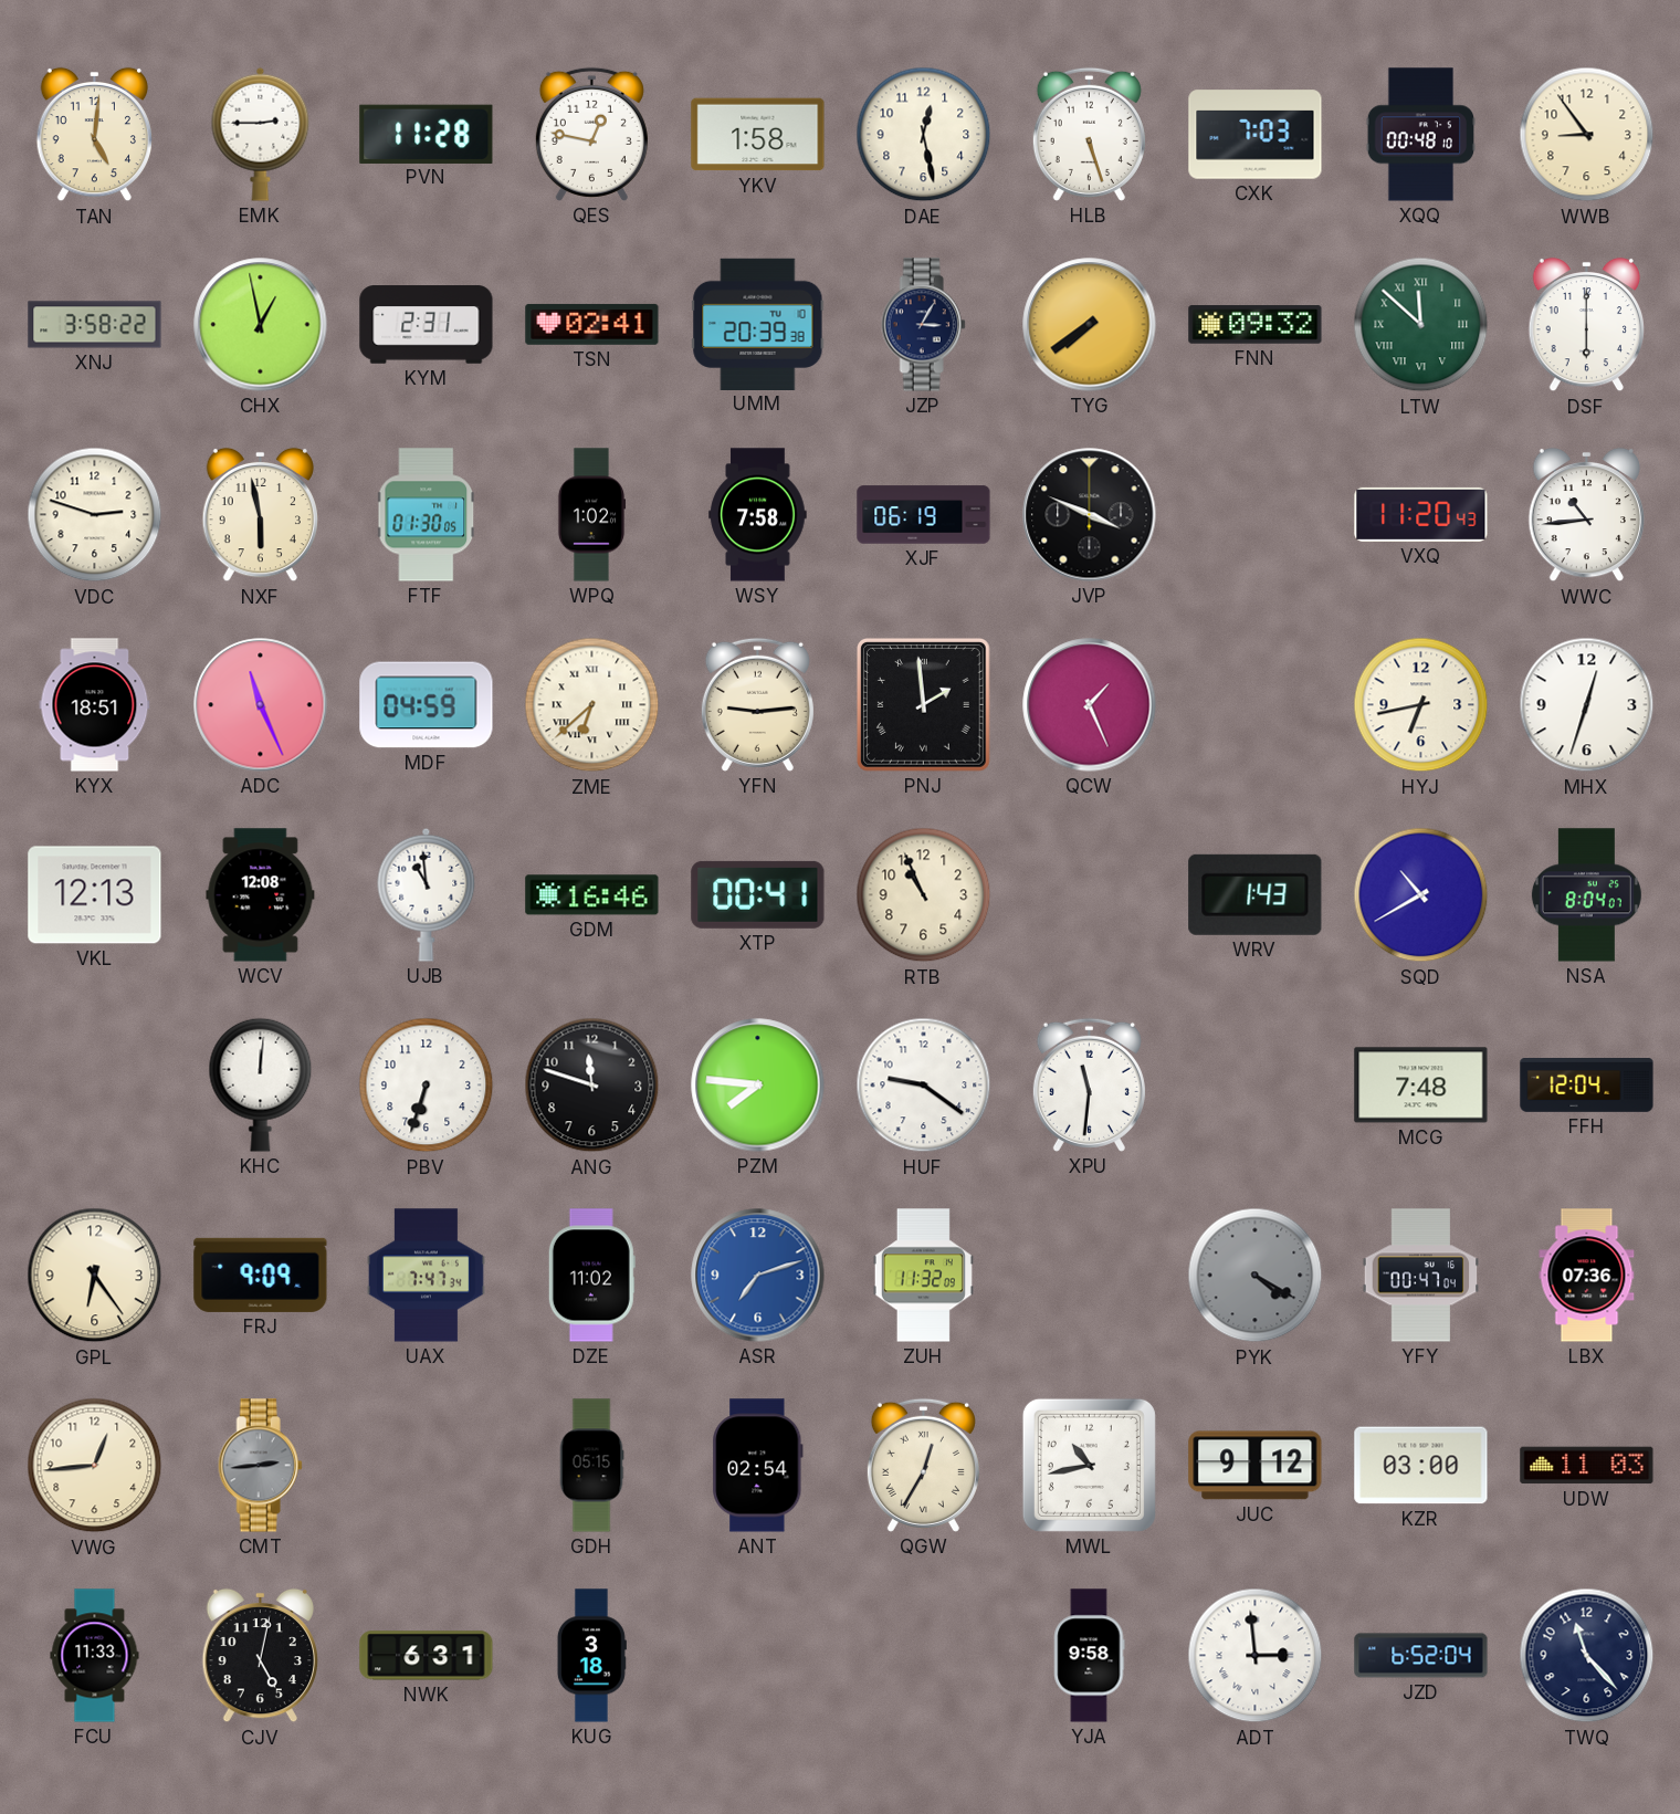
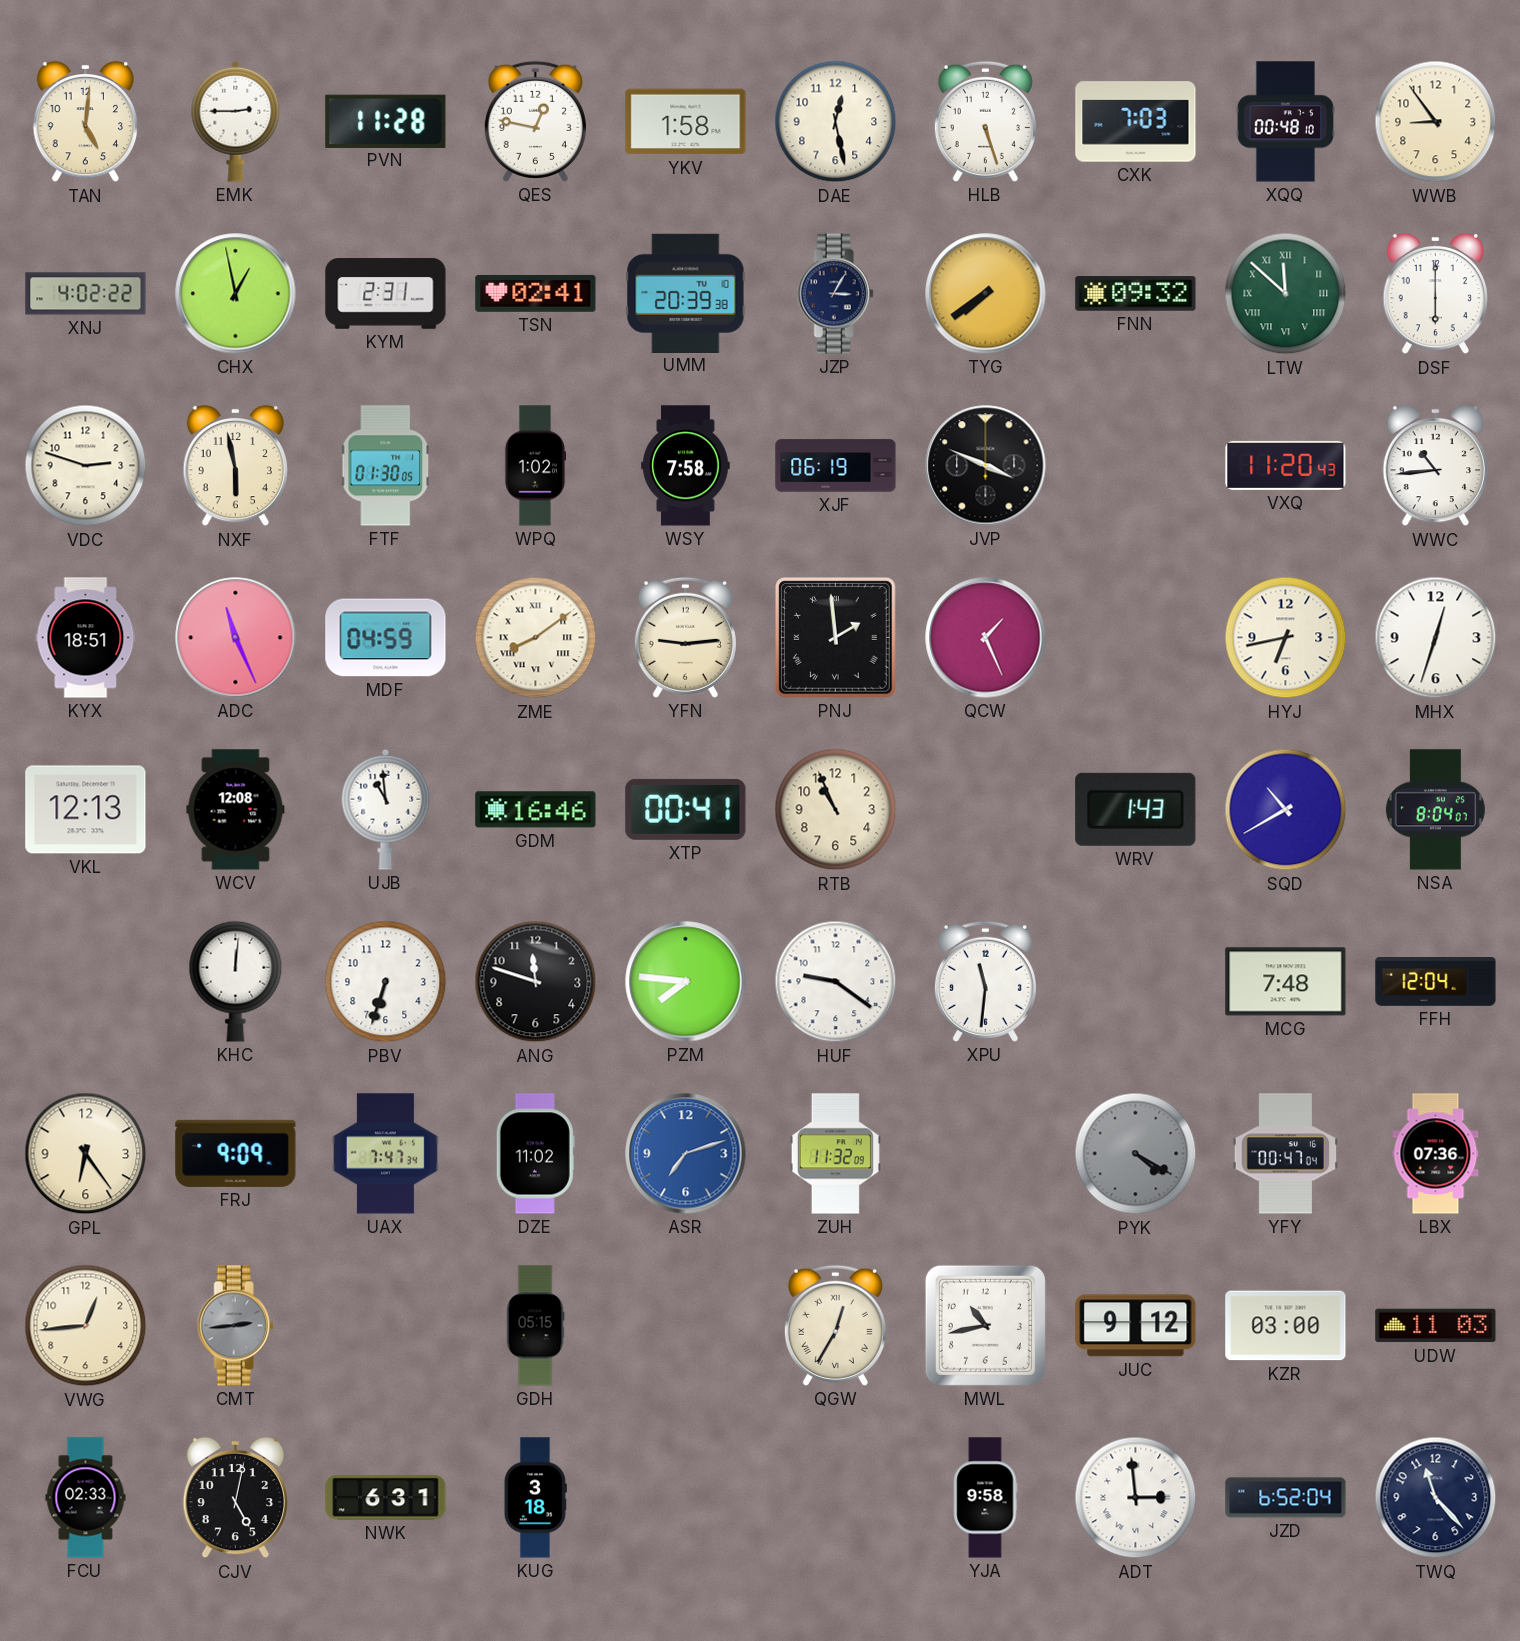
XNJ: 3:58 -> 4:02 (86, 294)
ZME: 6:38 -> 8:09 (536, 638)
ANT: 02:54 -> none (758, 1466)
FCU: 11:33 -> 02:33 (86, 1498)
